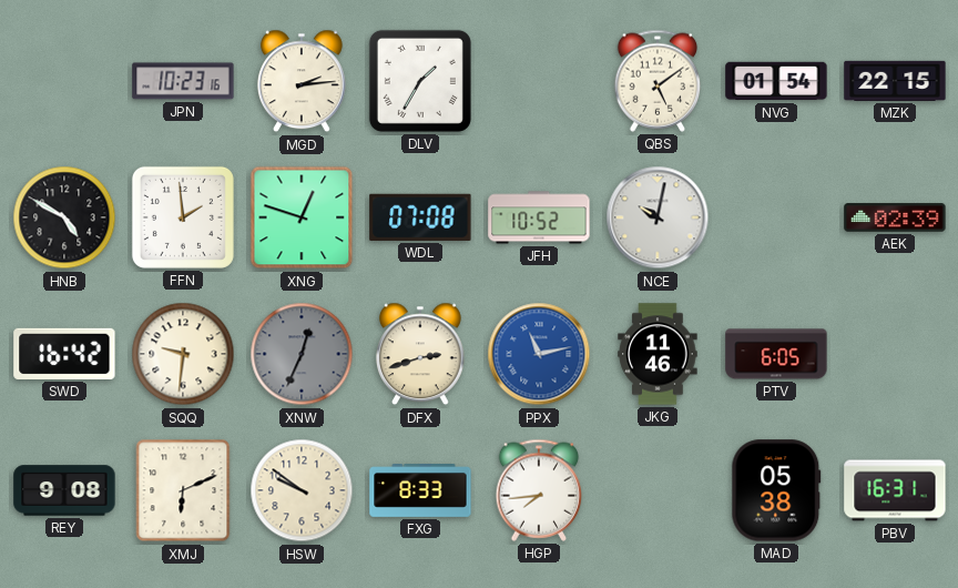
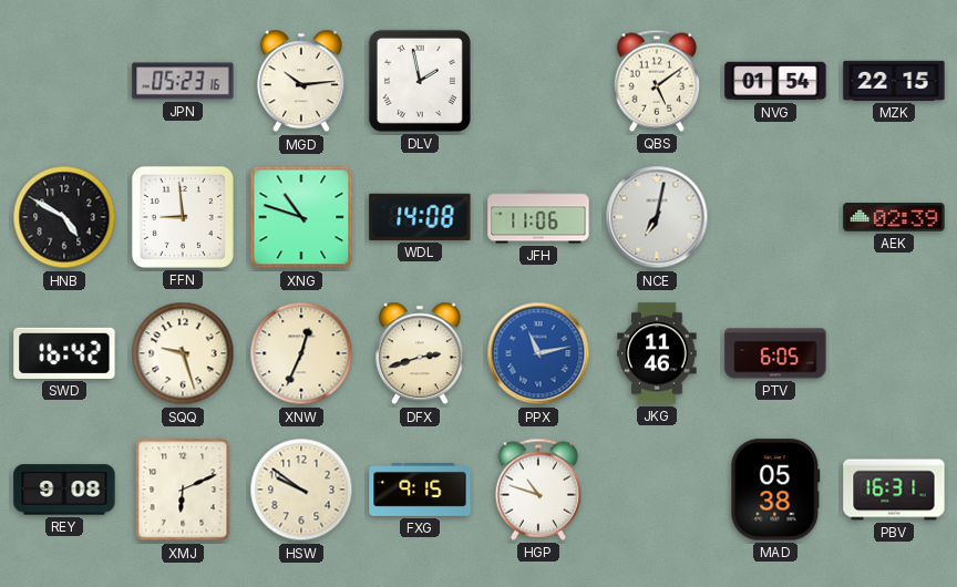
JPN: 10:23 -> 05:23 (183, 81)
MGD: 2:14 -> 10:14 (301, 81)
DLV: 1:35 -> 1:58 (420, 81)
FFN: 1:59 -> 8:59 (183, 217)
XNG: 12:48 -> 10:48 (301, 217)
WDL: 07:08 -> 14:08 (420, 217)
JFH: 10:52 -> 11:06 (538, 217)
NCE: 10:02 -> 7:02 (657, 217)
SQQ: 9:31 -> 9:27 (183, 353)
XNW dial: grey -> cream (301, 353)
FXG: 8:33 -> 9:15 (420, 491)
HGP: 7:44 -> 10:48 (538, 490)
